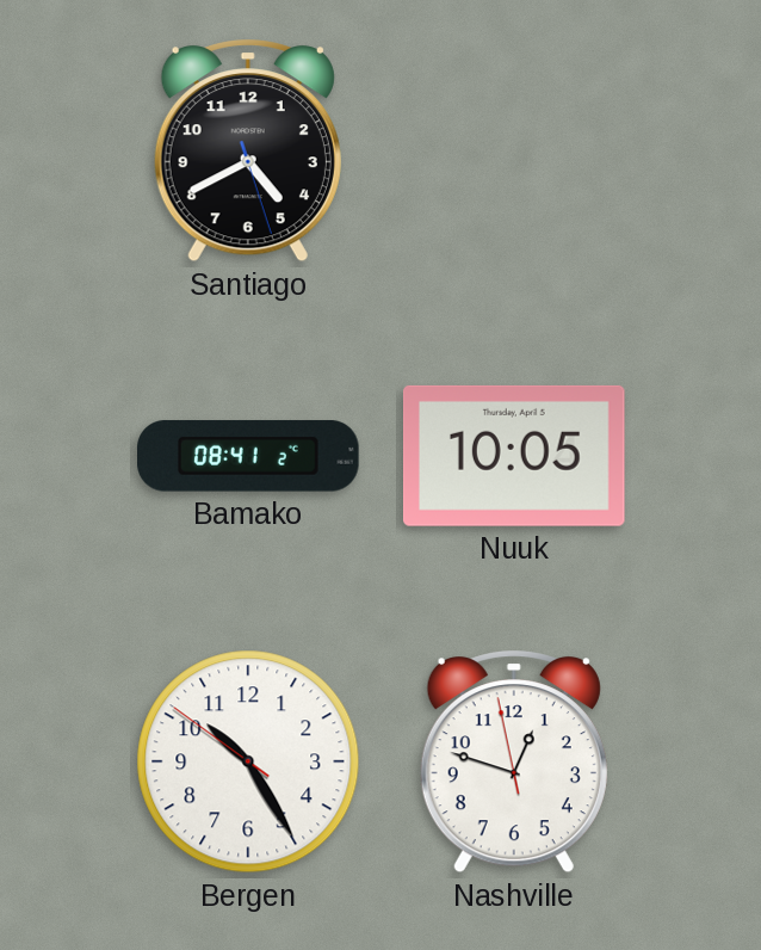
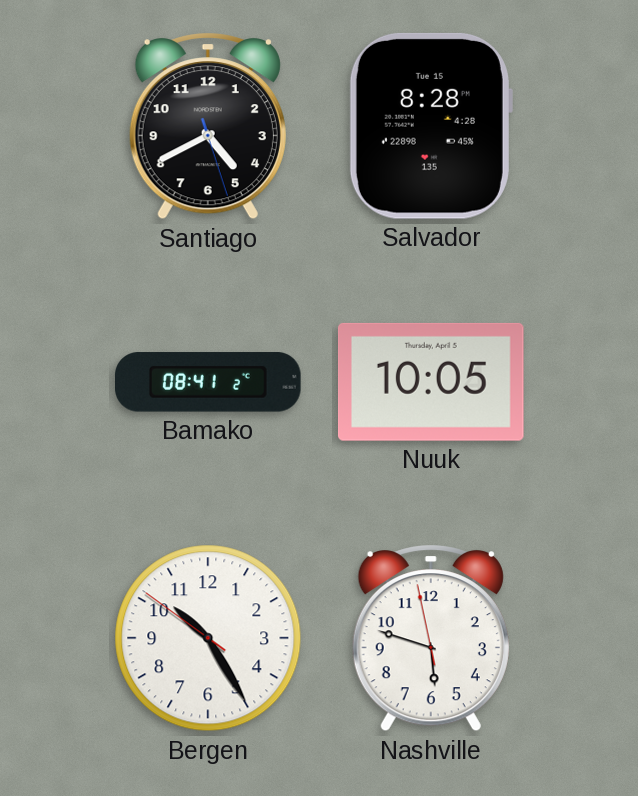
Salvador: none -> 8:28 (430, 126)
Nashville: 12:47 -> 5:47 (431, 639)
